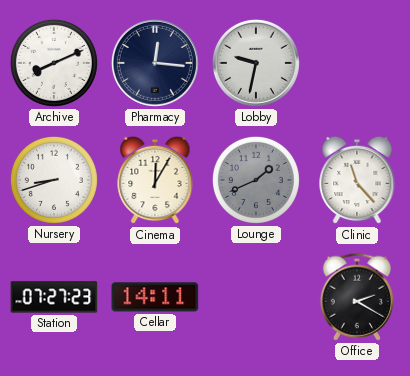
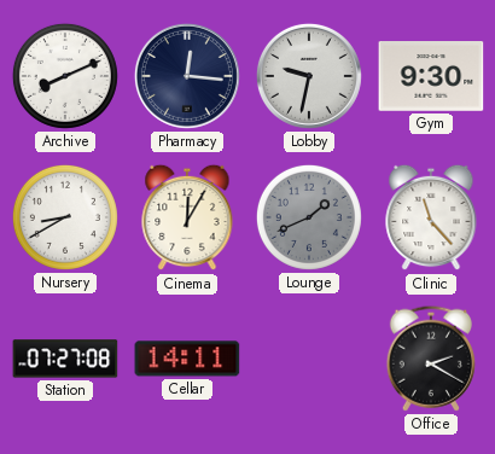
Gym: none -> 9:30 (431, 77)
Nursery: 8:42 -> 8:40 (65, 217)
Station: 07:27:23 -> 07:27:08 (65, 359)
